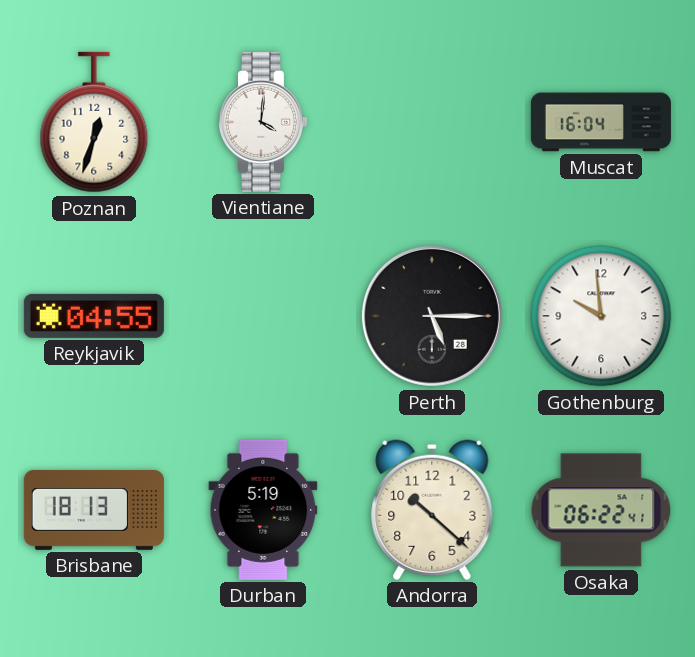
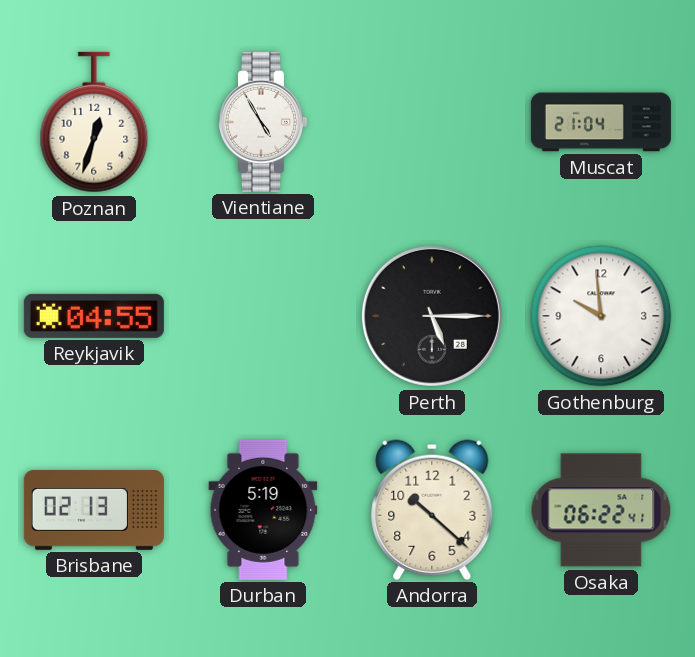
Vientiane: 4:01 -> 4:55 (262, 122)
Muscat: 16:04 -> 21:04 (601, 122)
Brisbane: 18:13 -> 02:13 (94, 510)
